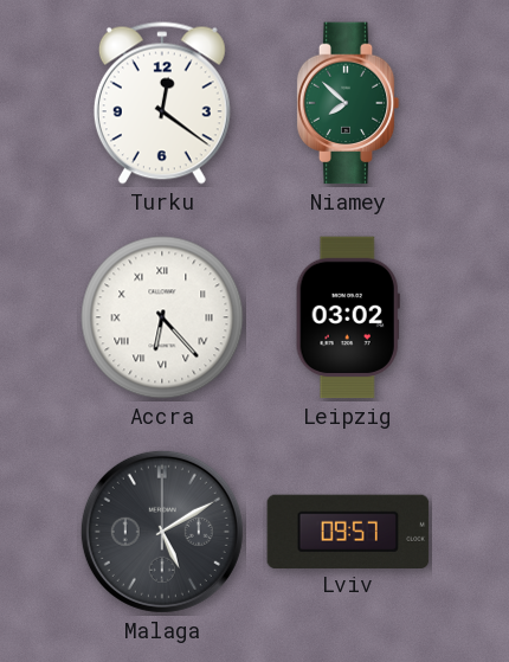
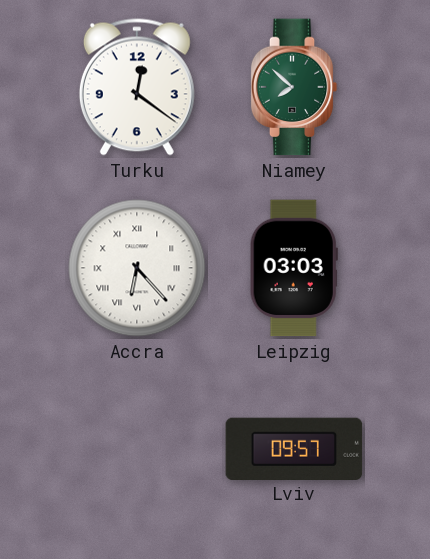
Leipzig: 03:02 -> 03:03 (294, 268)
Malaga: 5:10 -> none (162, 532)
